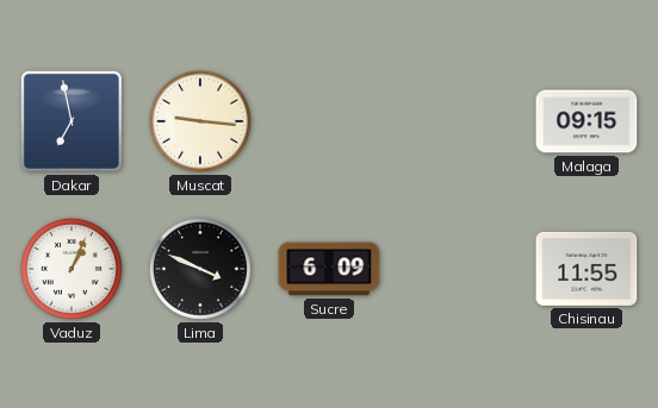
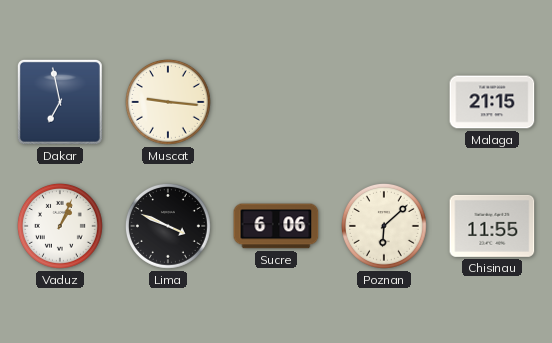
Malaga: 09:15 -> 21:15 (492, 102)
Sucre: 6:09 -> 6:06 (276, 226)
Poznan: none -> 6:08 (384, 226)
